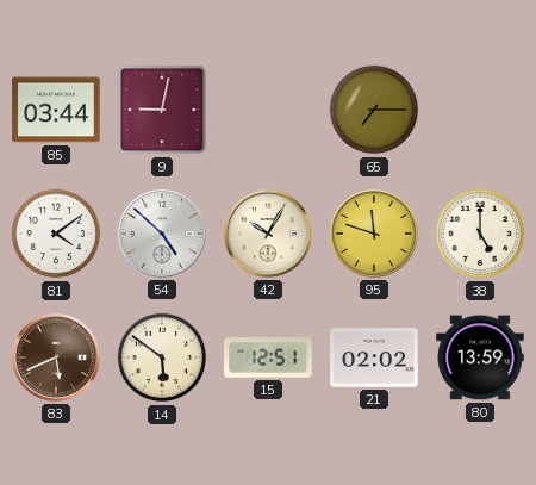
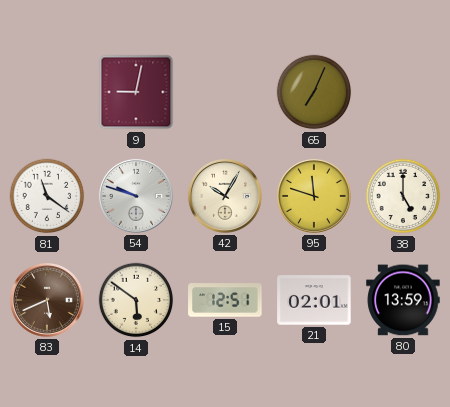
85: 03:44 -> none (56, 110)
65: 7:15 -> 7:04 (314, 92)
81: 4:09 -> 11:21 (47, 196)
54: 4:52 -> 9:48 (136, 196)
21: 02:02 -> 02:01 (314, 300)
